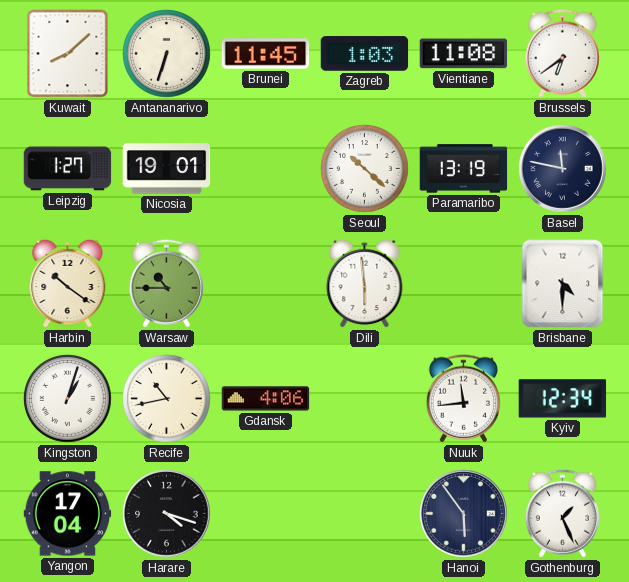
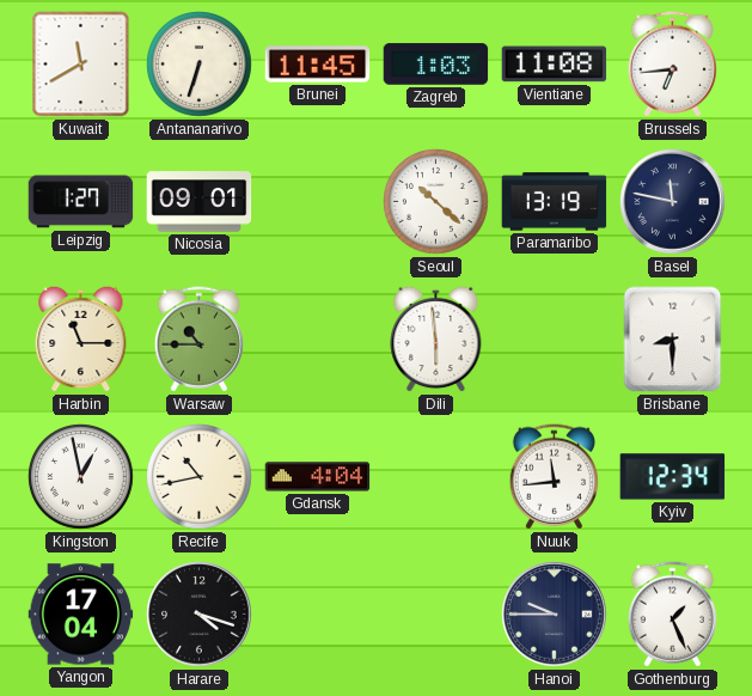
Kuwait: 8:08 -> 11:40 (81, 65)
Brussels: 6:39 -> 6:44 (672, 65)
Nicosia: 19:01 -> 09:01 (200, 202)
Harbin: 10:21 -> 11:15 (81, 338)
Brisbane: 4:30 -> 8:30 (673, 340)
Kingston: 1:03 -> 12:58 (81, 477)
Gdansk: 4:06 -> 4:04 (318, 477)
Hanoi: 5:54 -> 9:45 (555, 615)
